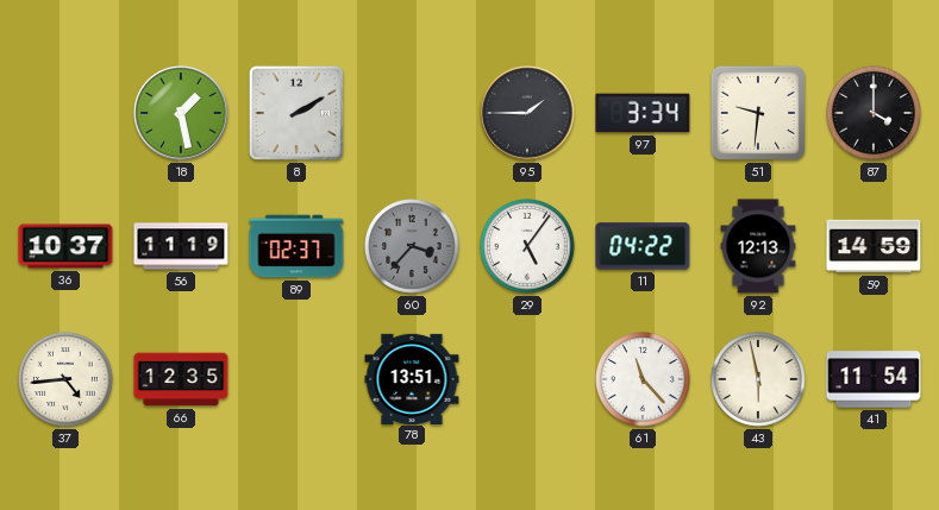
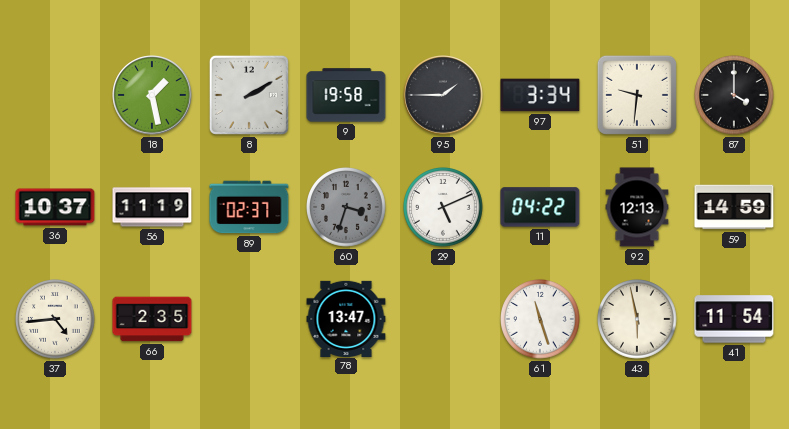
9: none -> 19:58 (346, 95)
60: 3:37 -> 3:33 (347, 208)
29: 5:06 -> 5:11 (444, 208)
66: 12:35 -> 2:35 (152, 319)
78: 13:51 -> 13:47 (346, 318)
61: 11:23 -> 11:27 (541, 320)
